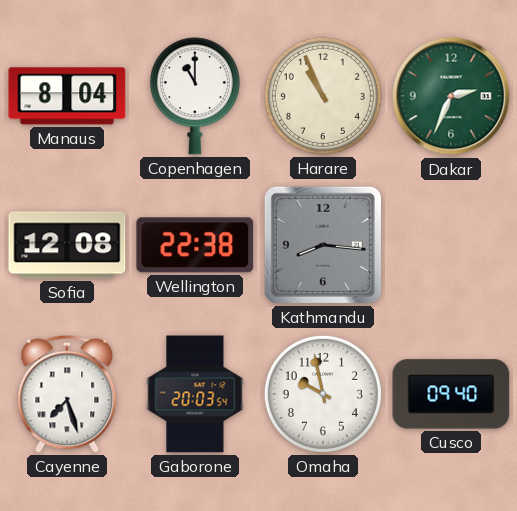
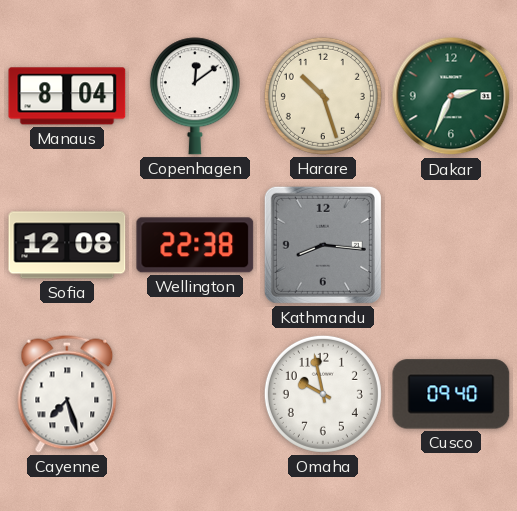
Copenhagen: 11:00 -> 12:09 (195, 96)
Harare: 10:56 -> 10:27 (323, 96)
Gaborone: 20:03 -> none (195, 394)
